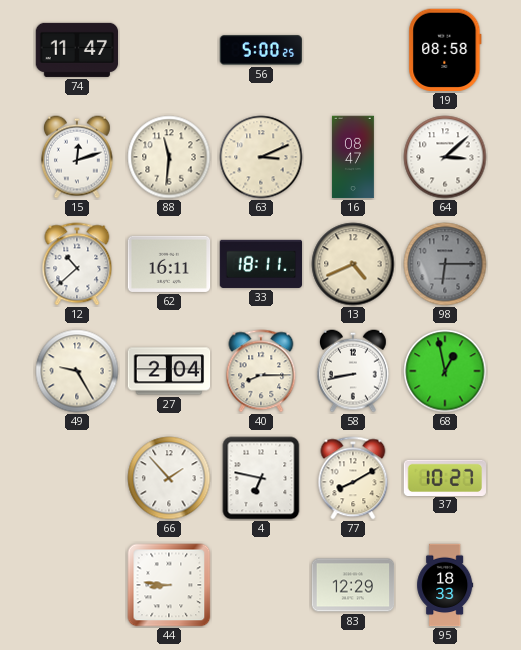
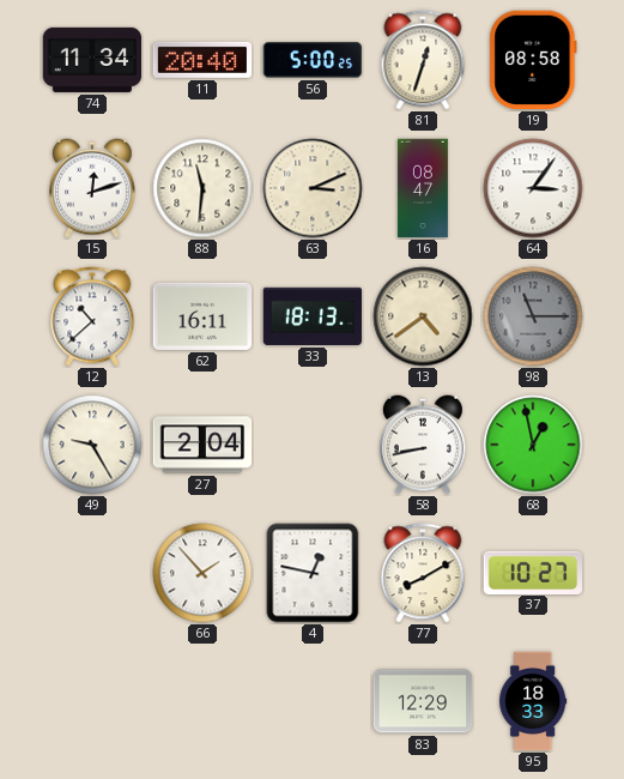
74: 11:47 -> 11:34 (92, 60)
11: none -> 20:40 (202, 60)
81: none -> 12:33 (423, 60)
64: 3:08 -> 3:06 (533, 188)
33: 18:11 -> 18:13 (313, 316)
13: 4:41 -> 4:39 (423, 316)
98: 6:15 -> 11:15 (533, 316)
40: 8:15 -> none (261, 371)
4: 6:47 -> 12:47 (313, 573)
44: 8:46 -> none (169, 585)
